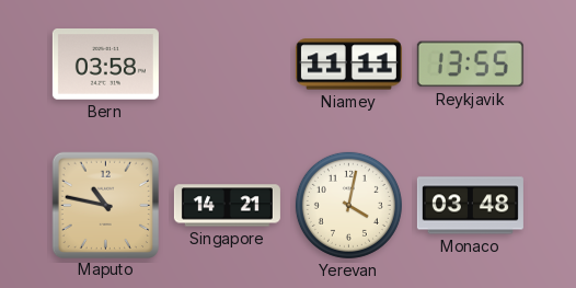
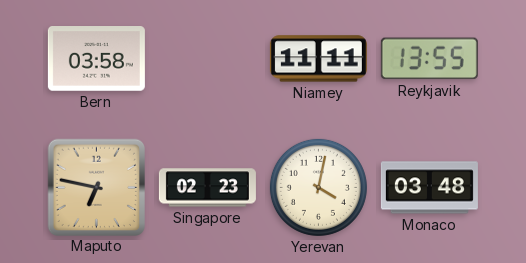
Maputo: 10:47 -> 6:47 (96, 187)
Singapore: 14:21 -> 02:23 (207, 188)
